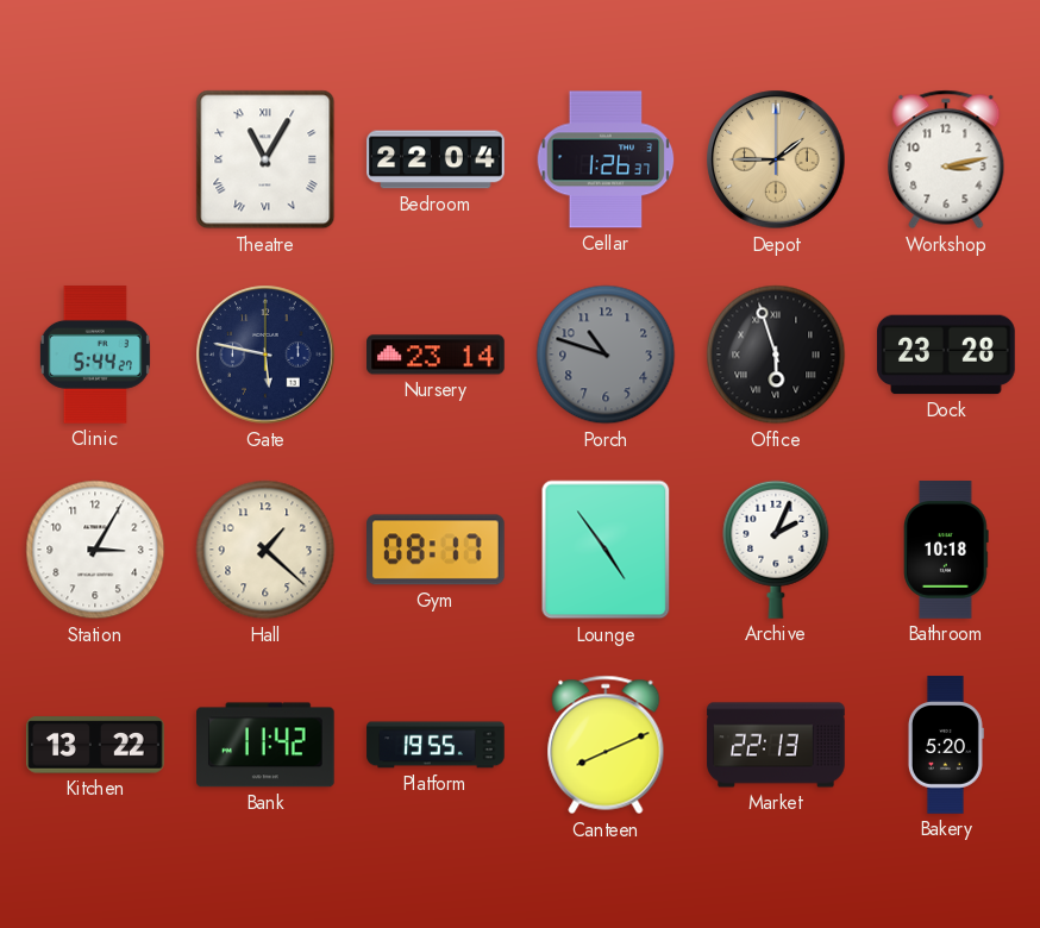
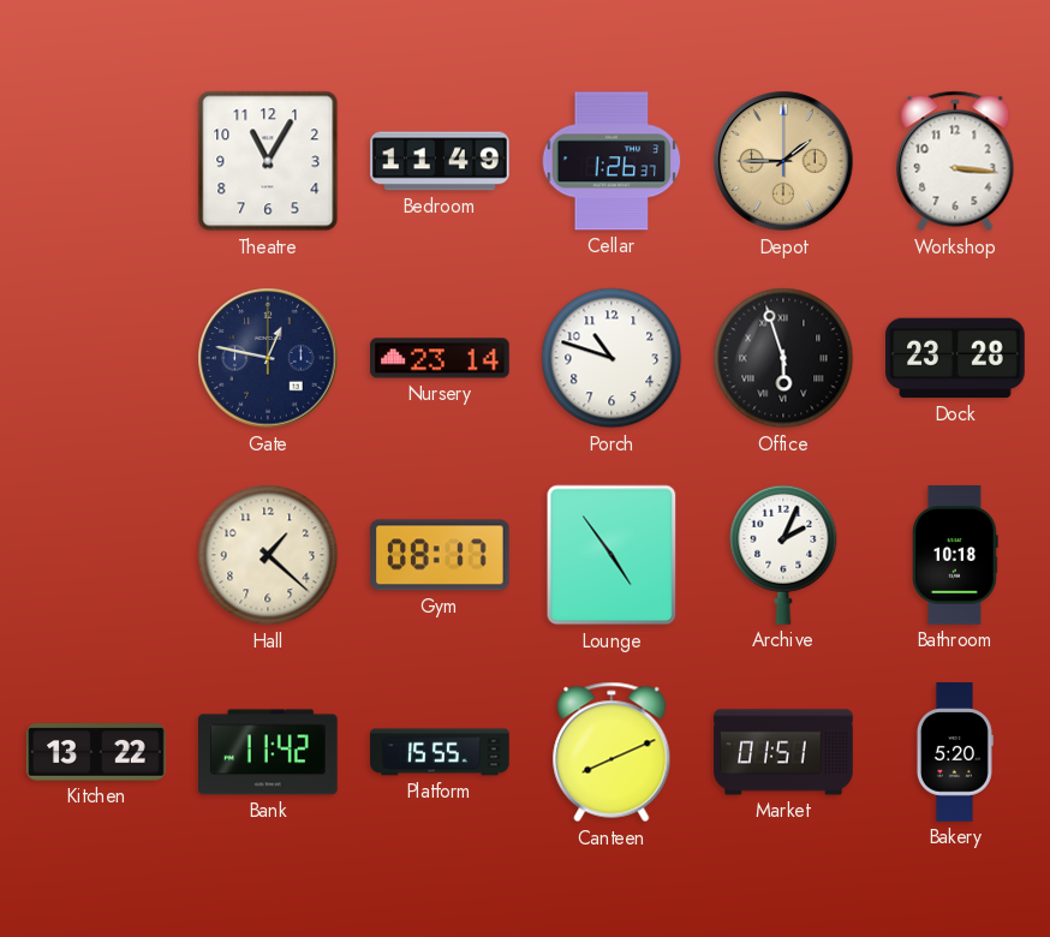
Theatre numerals: Roman -> Arabic (268, 161)
Bedroom: 22:04 -> 11:49 (440, 161)
Workshop: 3:13 -> 3:16 (955, 161)
Clinic: 5:44 -> none (95, 355)
Gate: 5:47 -> 12:47 (268, 358)
Porch dial: grey -> white (611, 358)
Station: 3:05 -> none (95, 550)
Platform: 19:55 -> 15:55 (440, 752)
Market: 22:13 -> 01:51 (783, 752)
